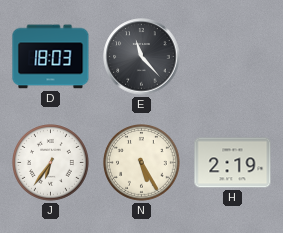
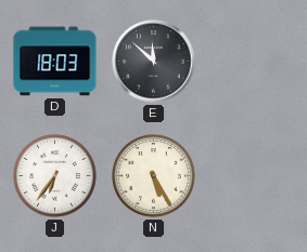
E: 11:23 -> 11:52 (154, 62)
H: 2:19 -> none (233, 163)
